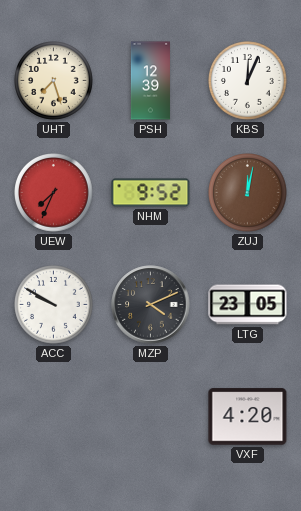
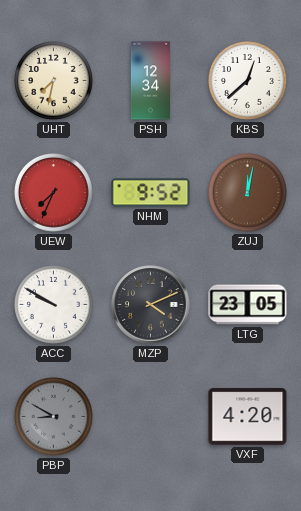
UHT: 7:27 -> 7:32 (54, 81)
PSH: 12:39 -> 12:34 (150, 81)
KBS: 12:04 -> 12:38 (248, 81)
PBP: none -> 8:50 (54, 417)
